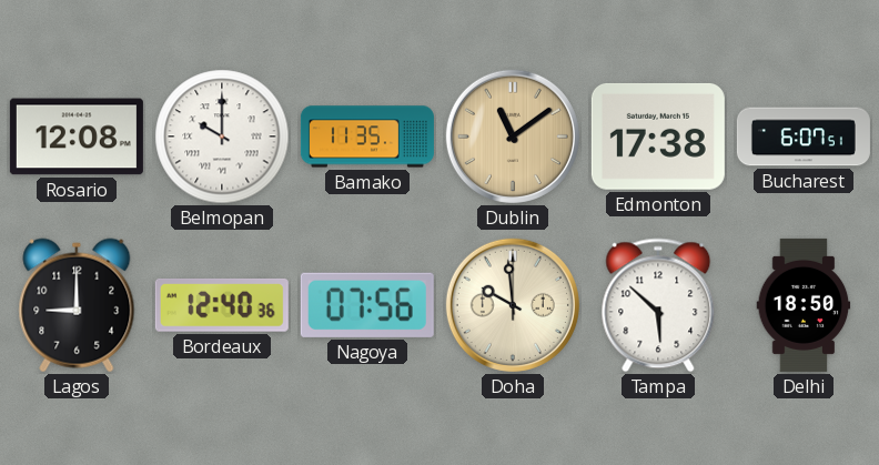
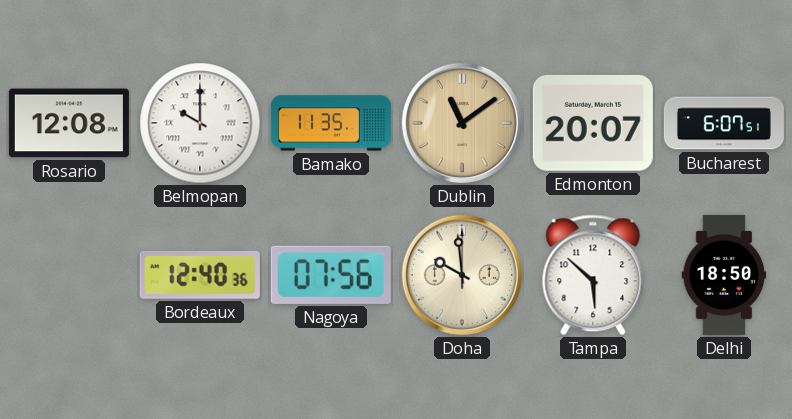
Edmonton: 17:38 -> 20:07 (593, 123)
Lagos: 9:00 -> none (77, 305)
